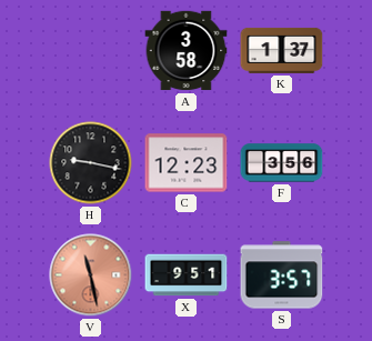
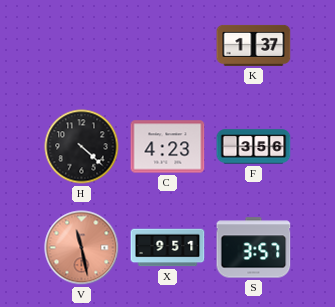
A: 3:58 -> none (187, 51)
H: 9:17 -> 4:22 (82, 147)
C: 12:23 -> 4:23 (168, 147)
